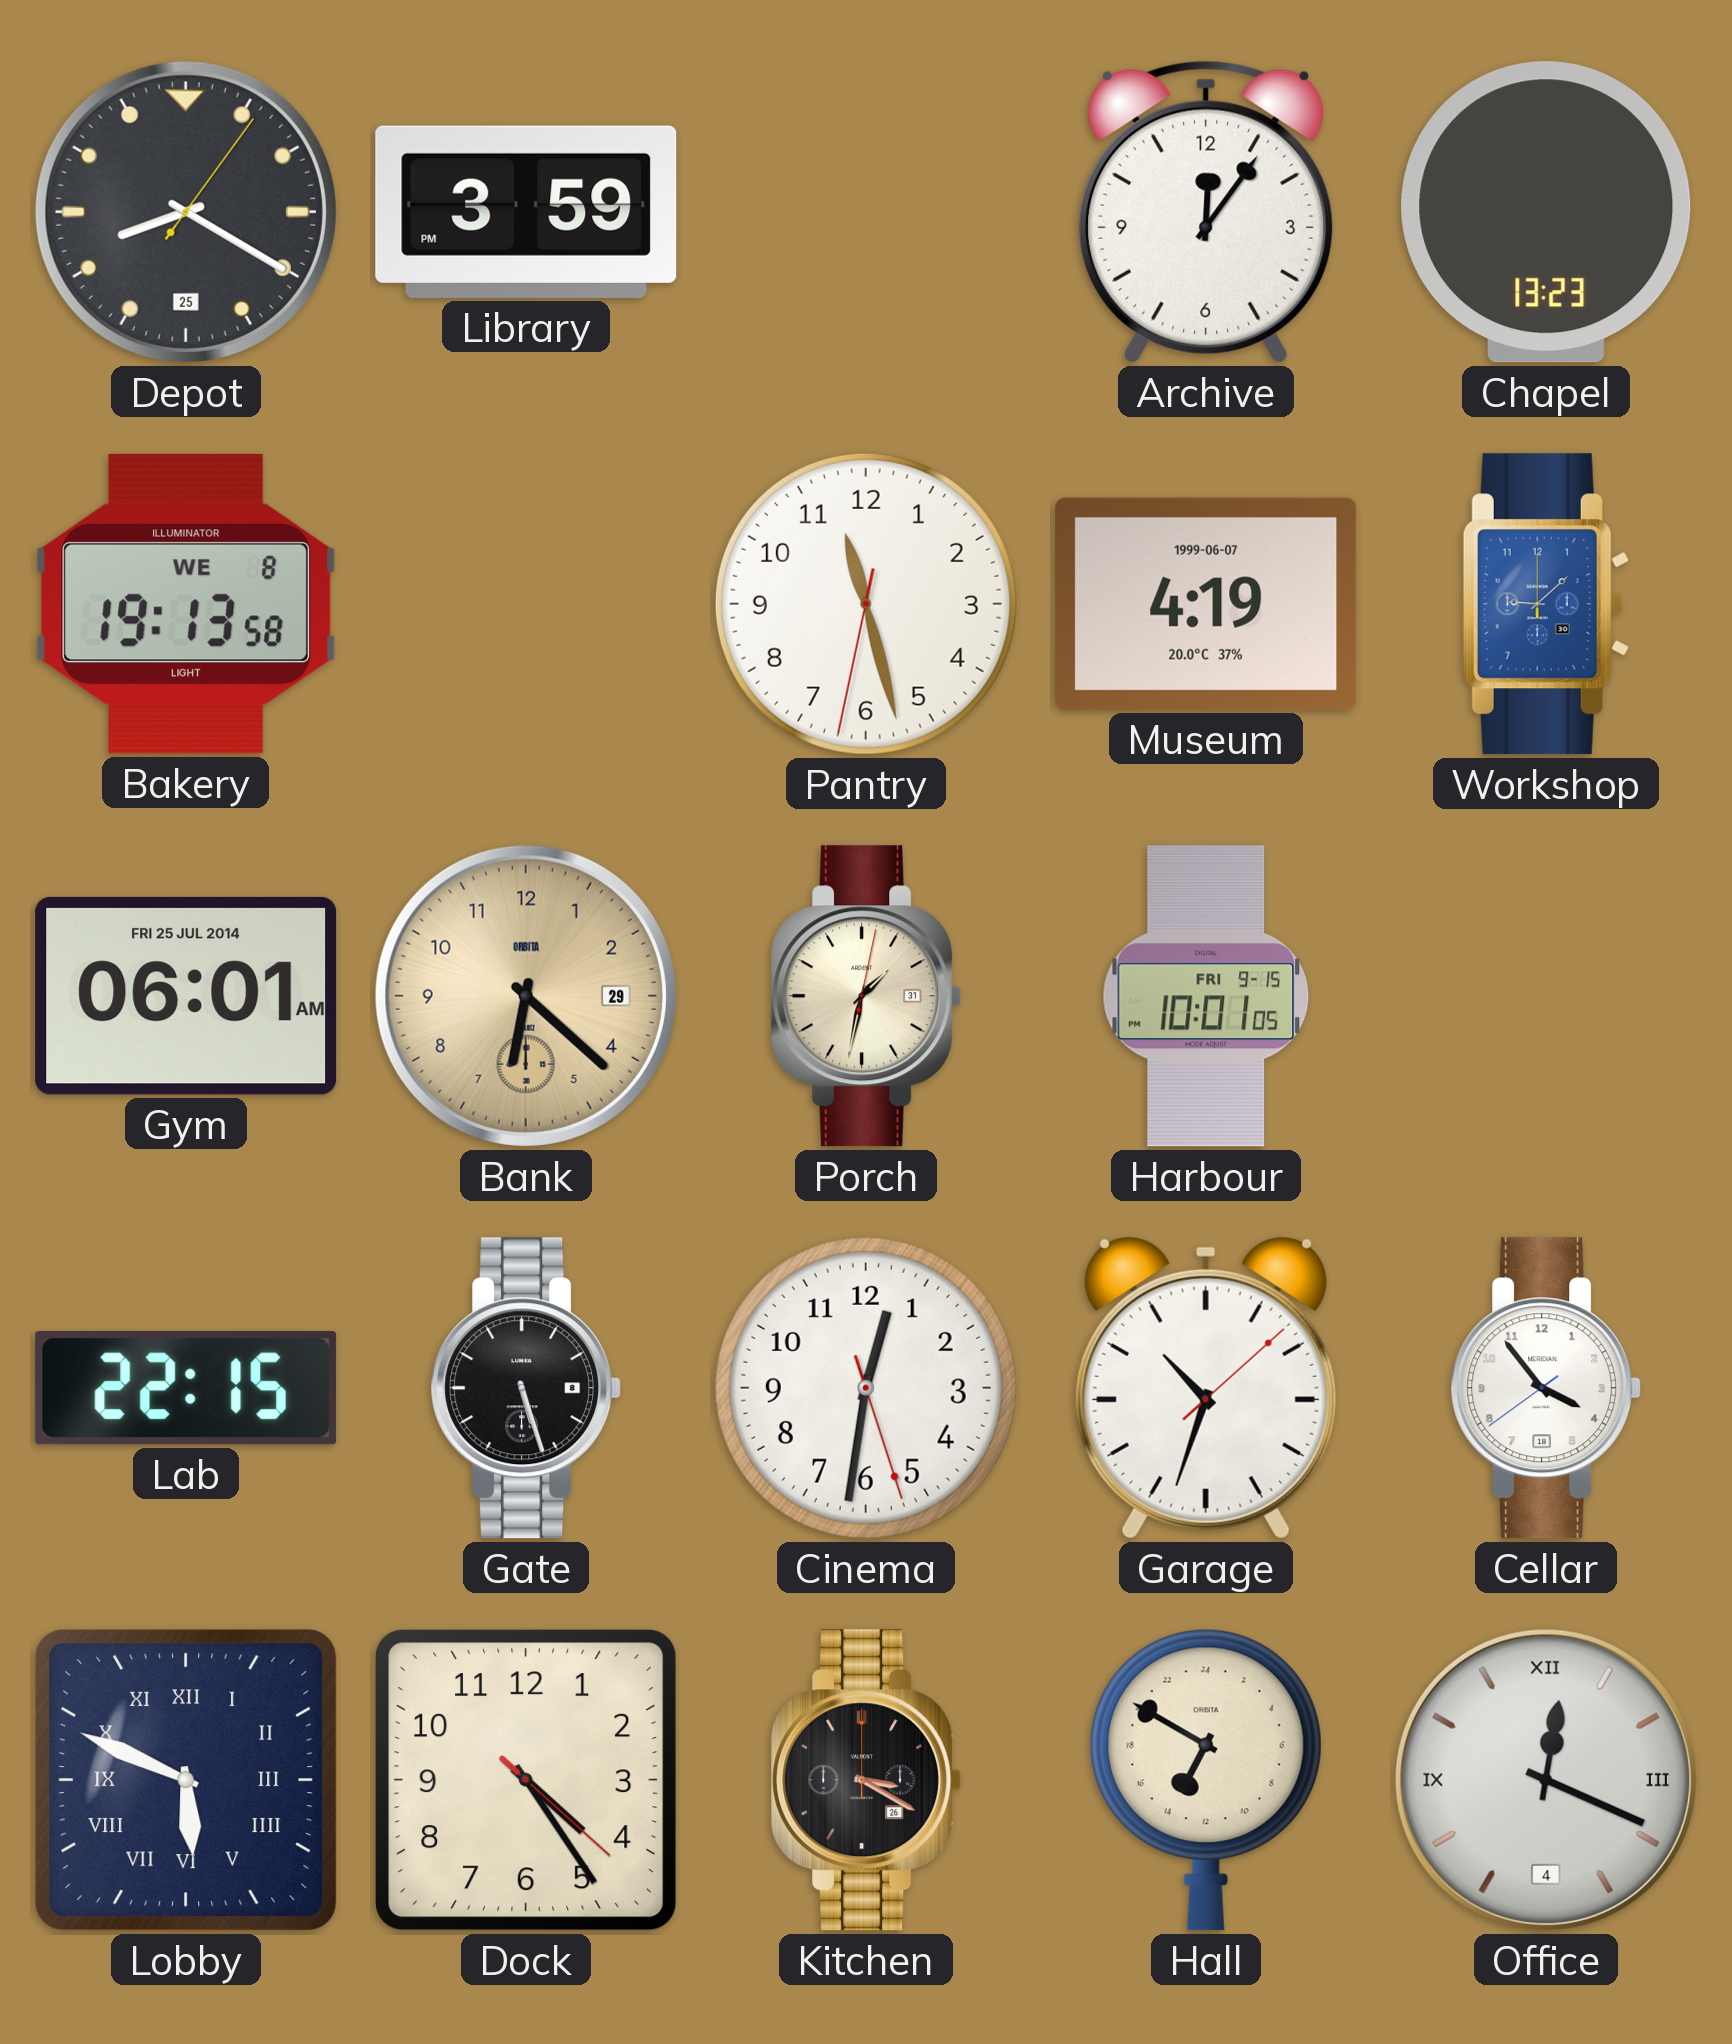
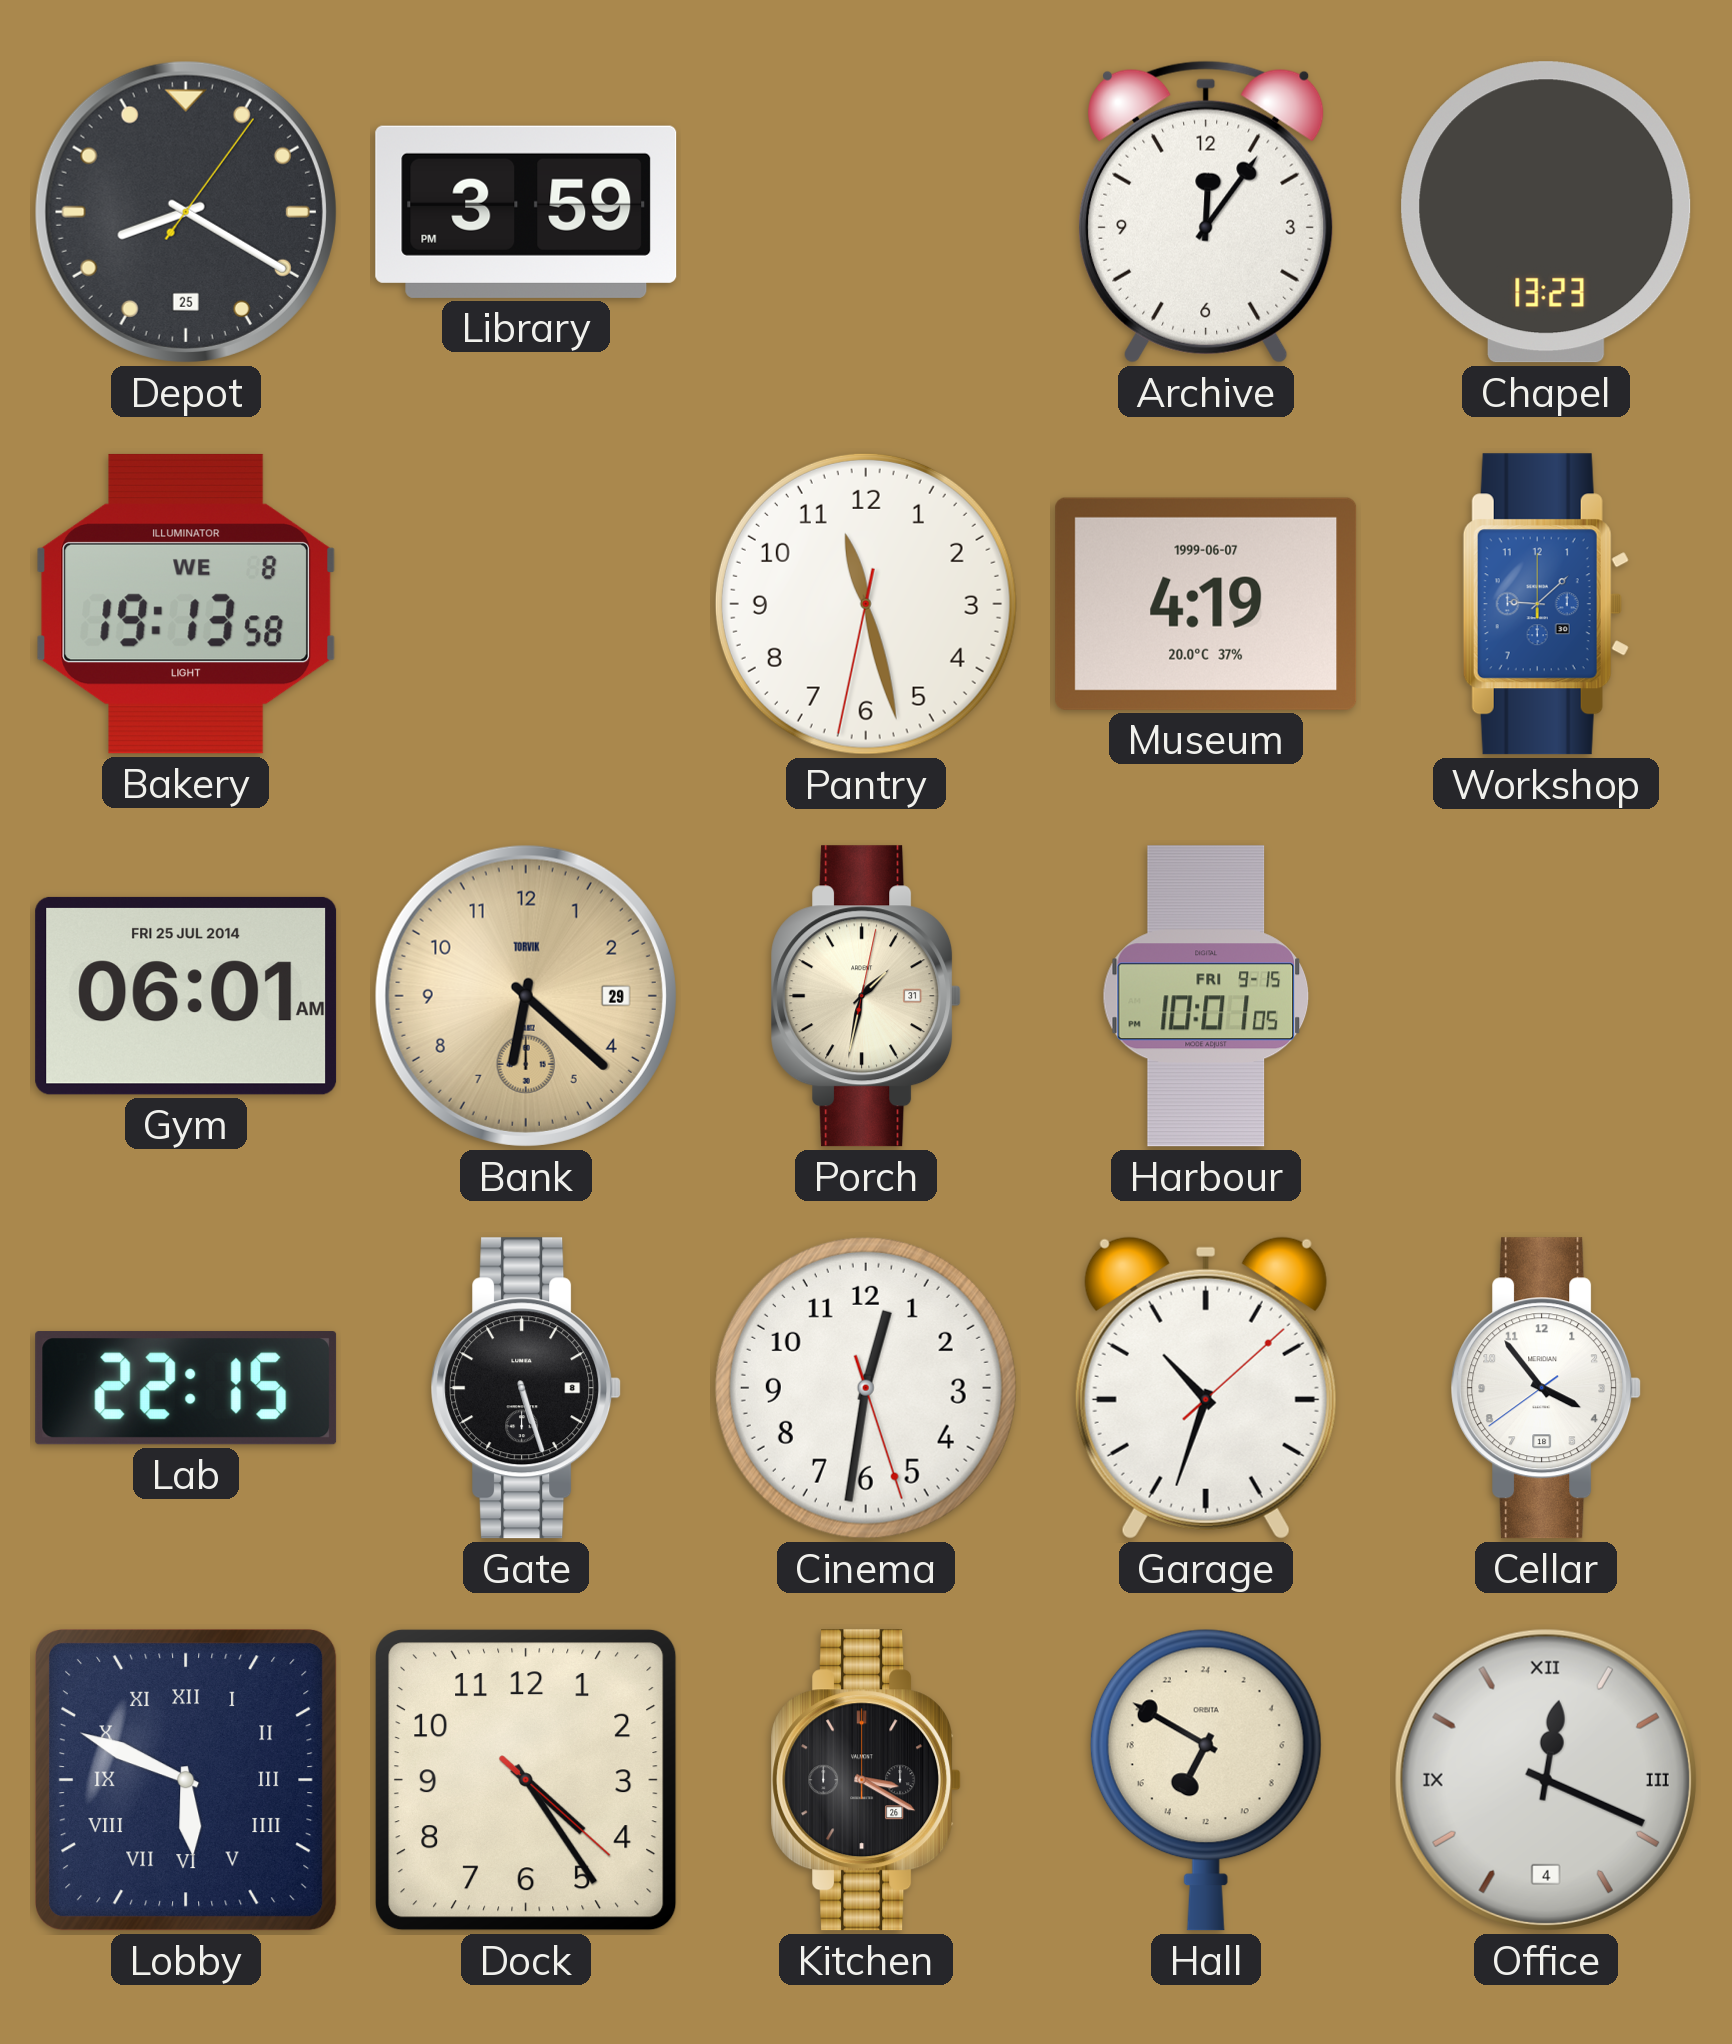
Bank brand: ORBITA -> TORVIK (526, 996)
